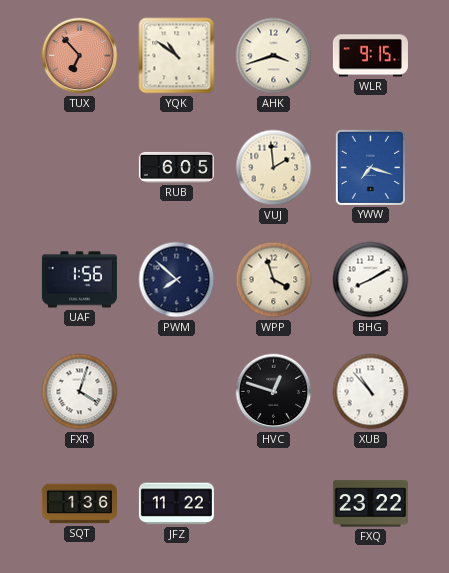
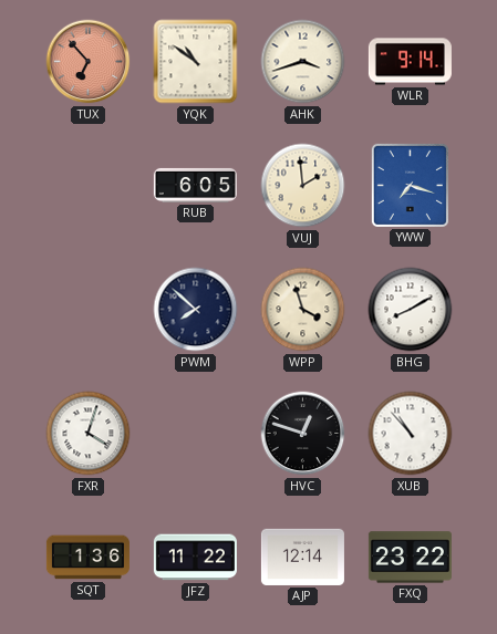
WLR: 9:15 -> 9:14 (410, 62)
UAF: 1:56 -> none (79, 280)
AJP: none -> 12:14 (302, 557)
